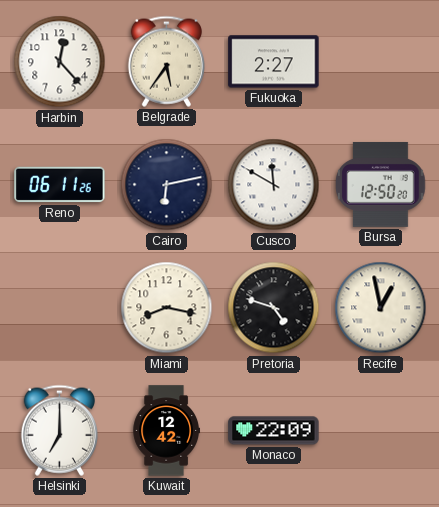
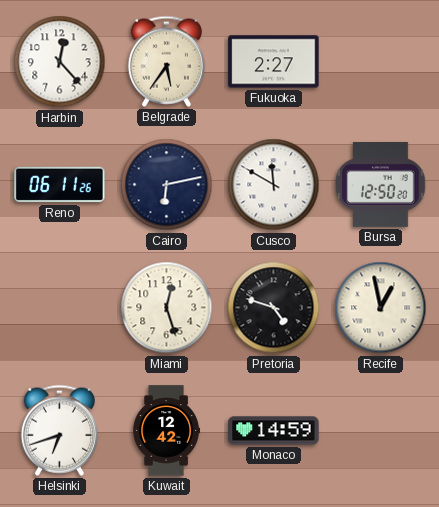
Miami: 8:17 -> 12:27 (167, 308)
Helsinki: 7:00 -> 6:42 (59, 430)
Monaco: 22:09 -> 14:59 (274, 431)
